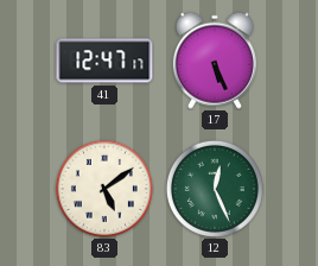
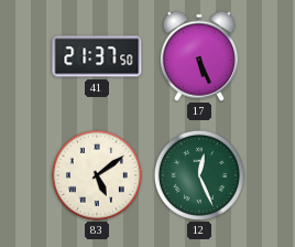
41: 12:47 -> 21:37 (97, 56)
